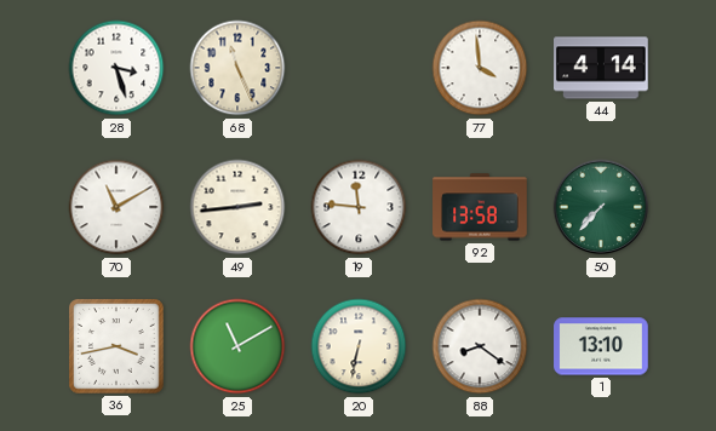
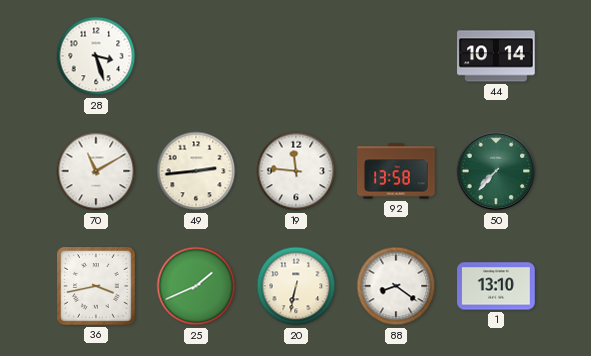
68: 11:26 -> none (237, 68)
77: 3:59 -> none (480, 68)
44: 4:14 -> 10:14 (496, 56)
25: 11:10 -> 1:41 (196, 286)
